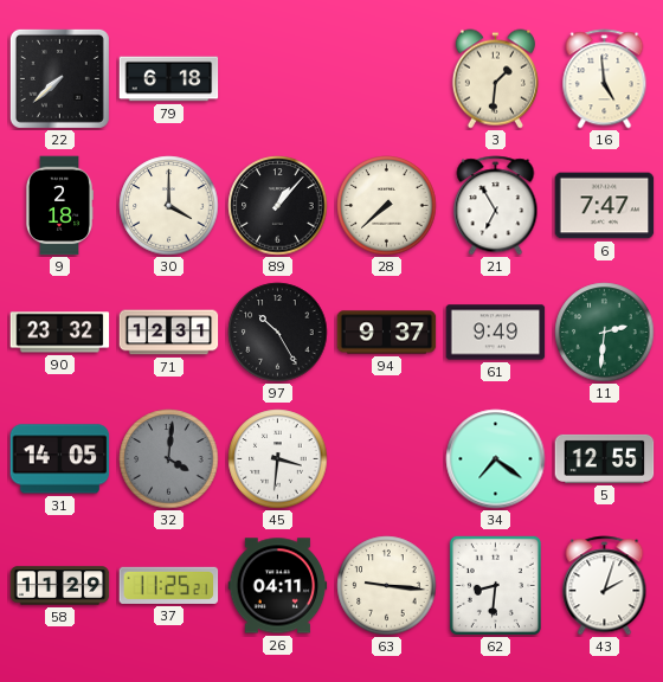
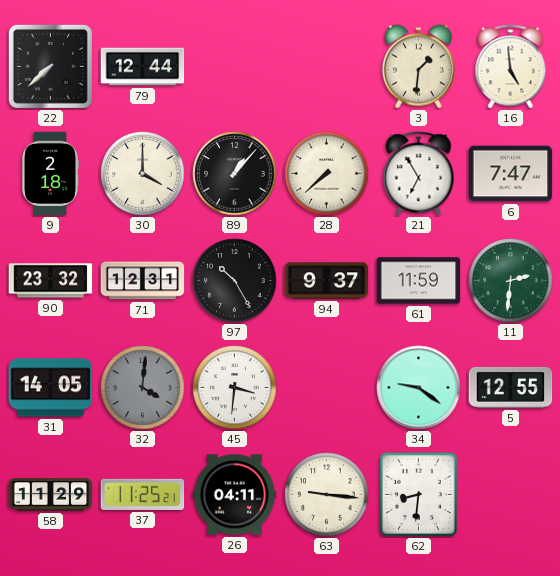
79: 6:18 -> 12:44 (143, 67)
61: 9:49 -> 11:59 (419, 281)
34: 7:21 -> 9:21 (419, 388)
43: 2:03 -> none (605, 586)
